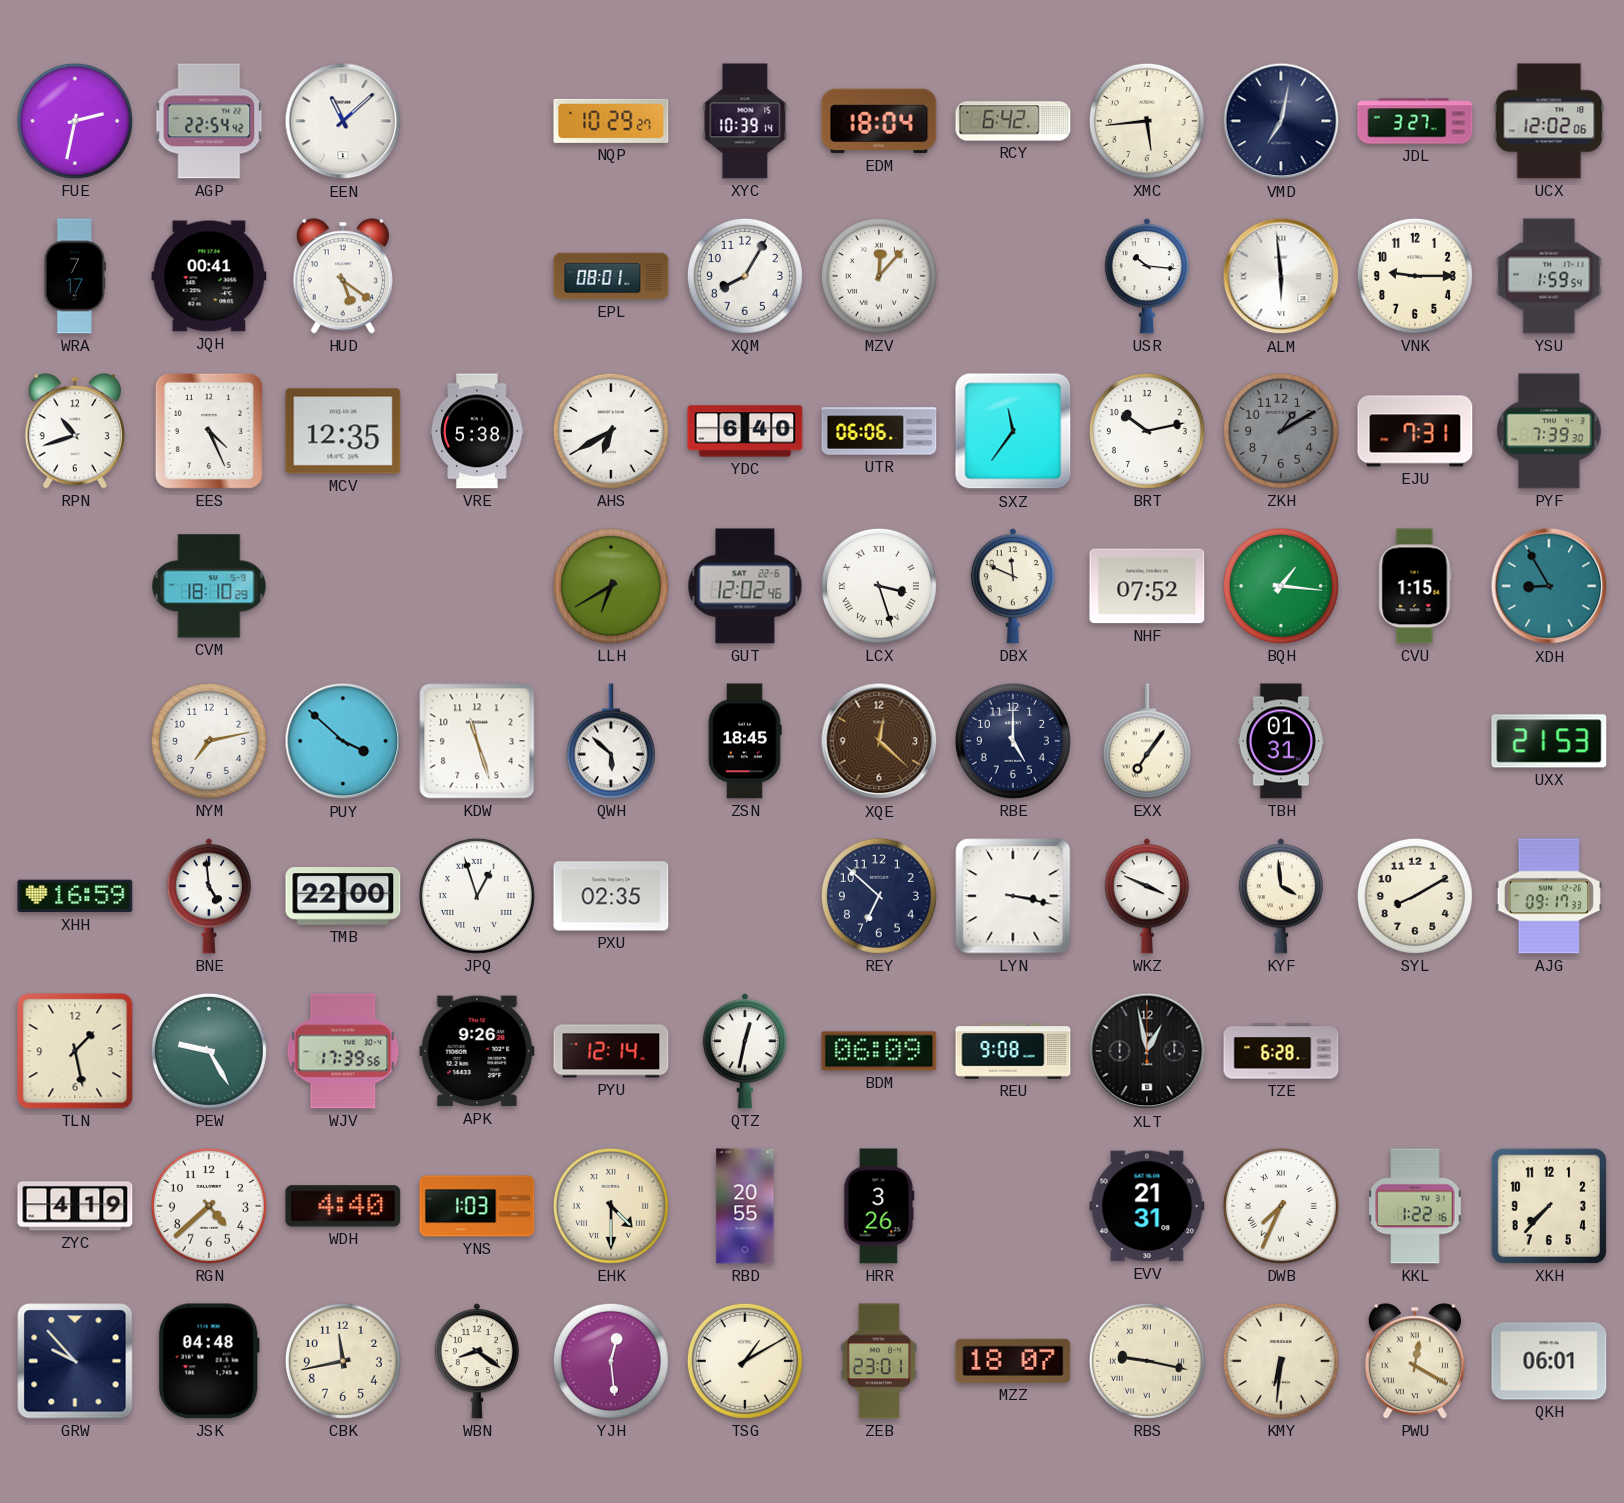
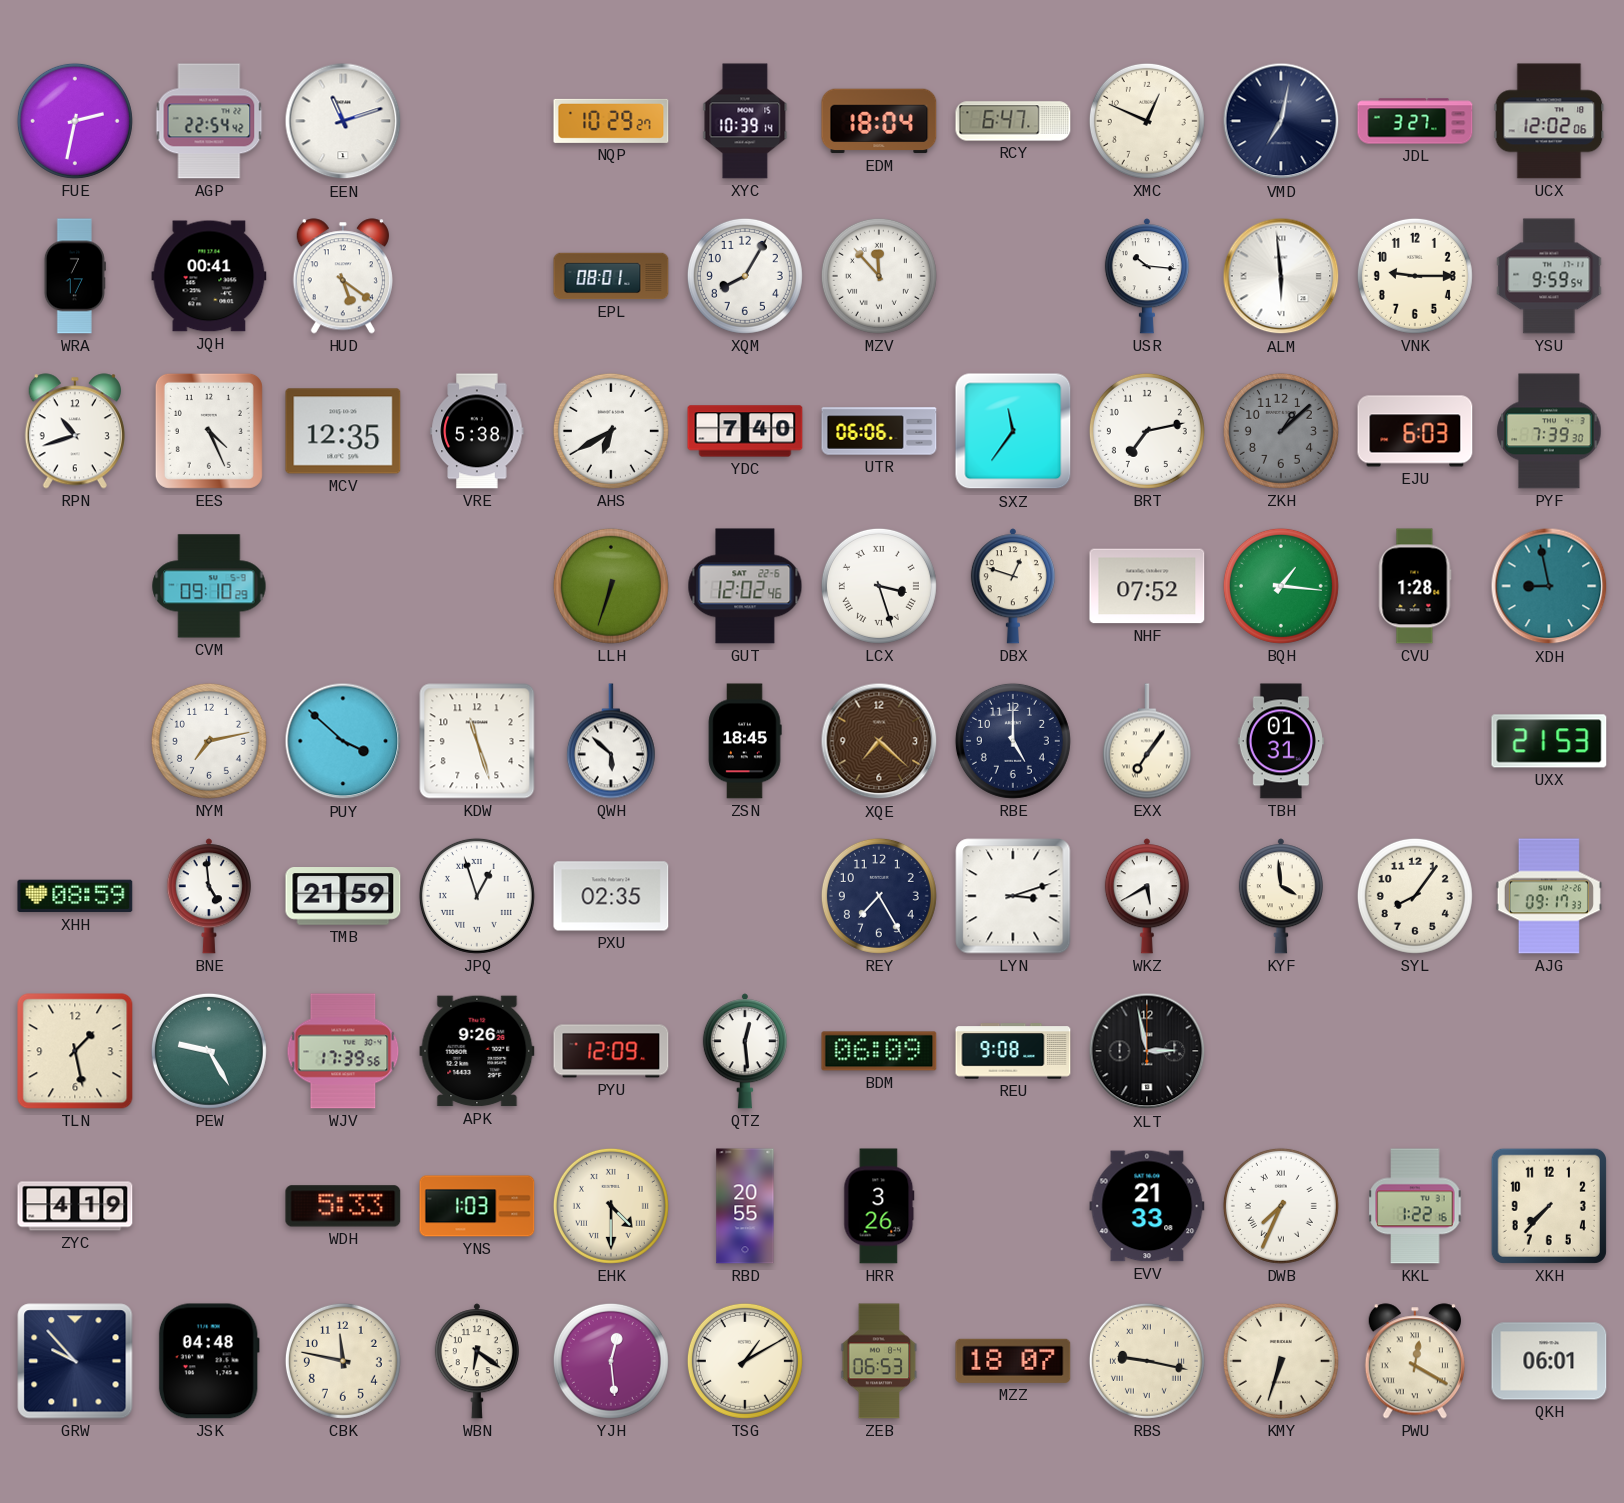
EEN: 11:08 -> 11:12 (343, 121)
RCY: 6:42 -> 6:47 (1013, 121)
XMC: 5:44 -> 12:49 (1147, 121)
MZV: 12:07 -> 11:53 (879, 276)
YSU: 1:59 -> 9:59 (1549, 276)
YDC: 6:40 -> 7:40 (745, 431)
BRT: 10:13 -> 7:13 (1147, 431)
ZKH: 1:10 -> 1:08 (1281, 431)
EJU: 7:31 -> 6:03 (1415, 431)
CVM: 18:10 -> 09:10 (209, 586)
LLH: 6:40 -> 6:33 (611, 586)
DBX: 11:49 -> 12:48 (1013, 586)
CVU: 1:15 -> 1:28 (1415, 586)
XDH: 8:55 -> 8:58 (1549, 586)
XQE: 12:22 -> 7:22 (879, 741)
XHH: 16:59 -> 08:59 (75, 896)
TMB: 22:00 -> 21:59 (343, 896)
REY: 6:52 -> 7:25 (879, 896)
LYN: 3:17 -> 3:12 (1013, 896)
WKZ: 3:49 -> 5:40 (1147, 896)
SYL: 8:10 -> 8:06 (1415, 896)
PYU: 12:14 -> 12:09 (611, 1051)
QTZ: 12:32 -> 12:29 (745, 1051)
XLT: 12:58 -> 2:58 (1147, 1051)
TZE: 6:28 -> none (1281, 1051)
RGN: 4:38 -> none (209, 1206)
WDH: 4:40 -> 5:33 (343, 1206)
EVV: 21:31 -> 21:33 (1147, 1206)
CBK: 11:43 -> 11:47 (343, 1361)
WBN: 8:21 -> 6:21 (477, 1361)
ZEB: 23:01 -> 06:53 (879, 1361)
KMY: 6:31 -> 6:33 (1281, 1361)
